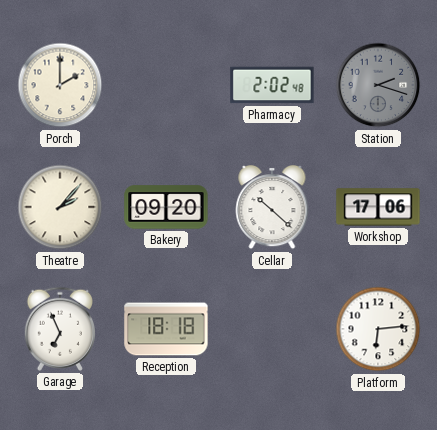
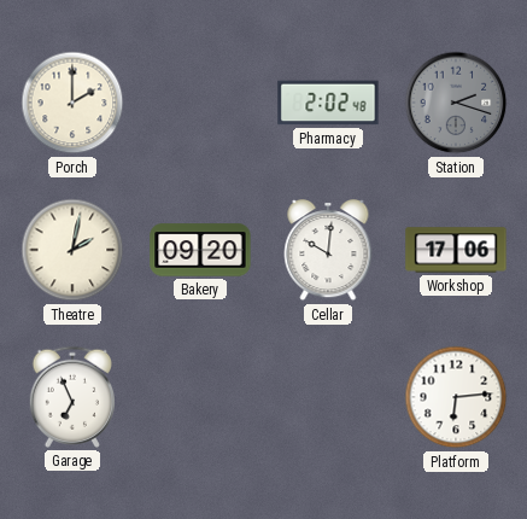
Theatre: 2:07 -> 2:02 (72, 250)
Cellar: 10:22 -> 10:01 (328, 251)
Reception: 18:18 -> none (166, 329)
